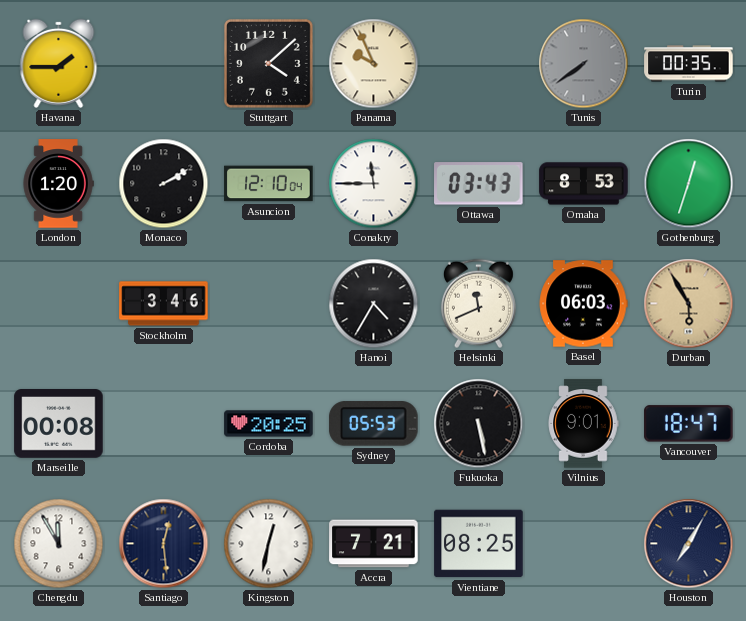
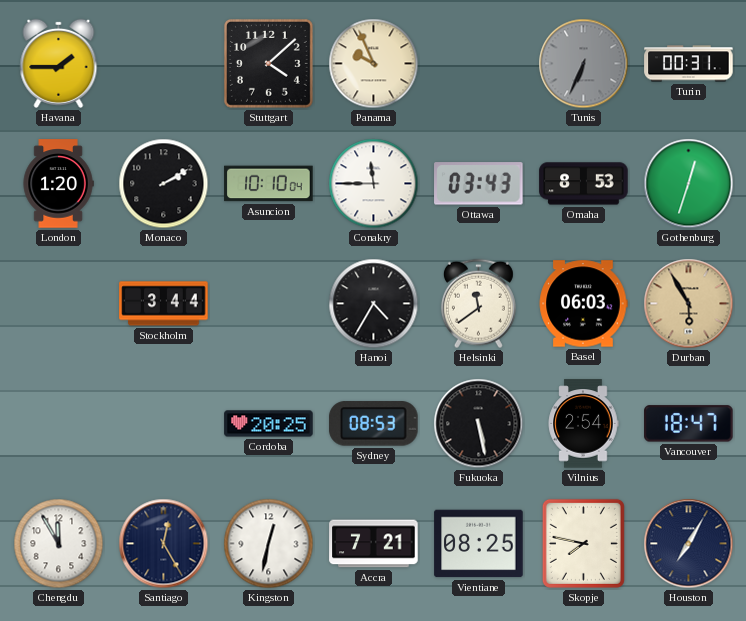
Tunis: 7:39 -> 6:34 (584, 64)
Turin: 00:35 -> 00:31 (689, 64)
Asuncion: 12:10 -> 10:10 (269, 184)
Stockholm: 3:46 -> 3:44 (164, 304)
Helsinki: 11:41 -> 11:39 (478, 304)
Marseille: 00:08 -> none (59, 424)
Sydney: 05:53 -> 08:53 (374, 424)
Vilnius: 9:01 -> 2:54 (583, 424)
Santiago: 12:29 -> 12:25 (164, 544)
Skopje: none -> 7:47 (583, 543)
